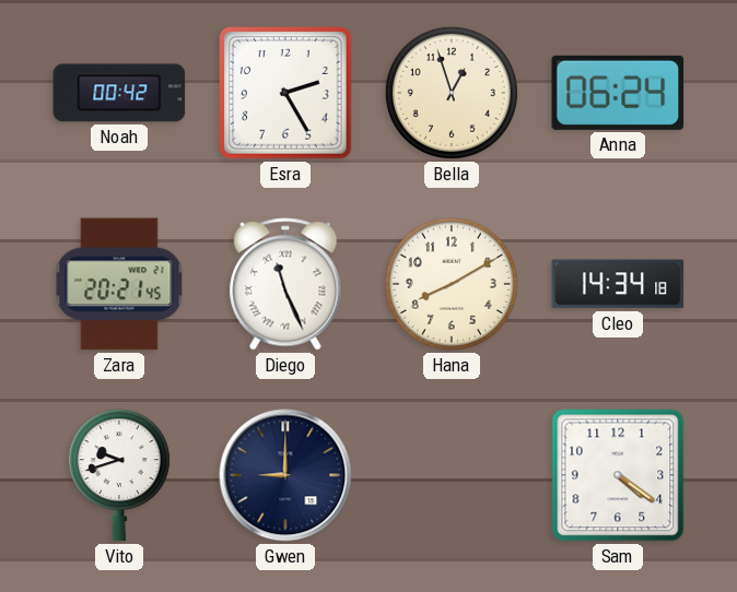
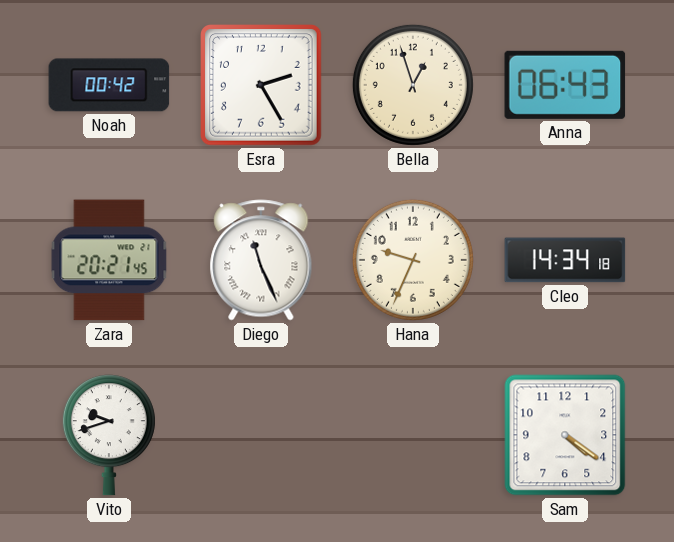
Anna: 06:24 -> 06:43 (565, 85)
Hana: 8:10 -> 9:34 (413, 260)
Gwen: 9:00 -> none (285, 475)
